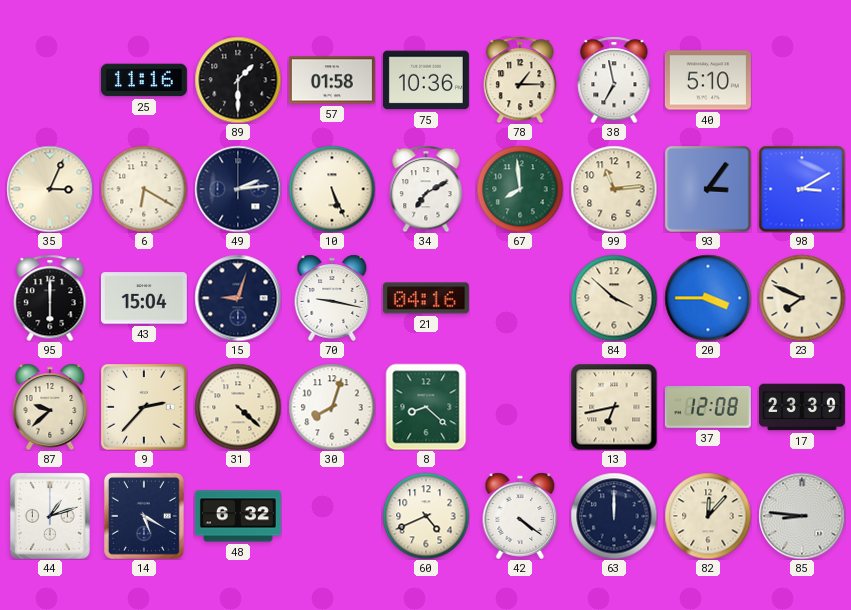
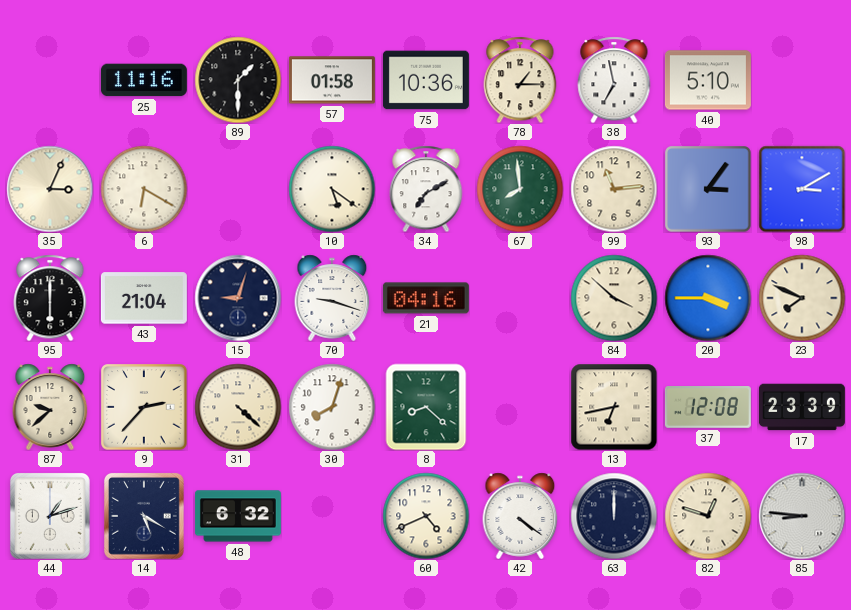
49: 2:14 -> none (238, 189)
10: 5:26 -> 5:21 (332, 189)
43: 15:04 -> 21:04 (144, 298)
70: 9:17 -> 9:18 (332, 298)
82: 12:07 -> 12:48 (708, 516)
